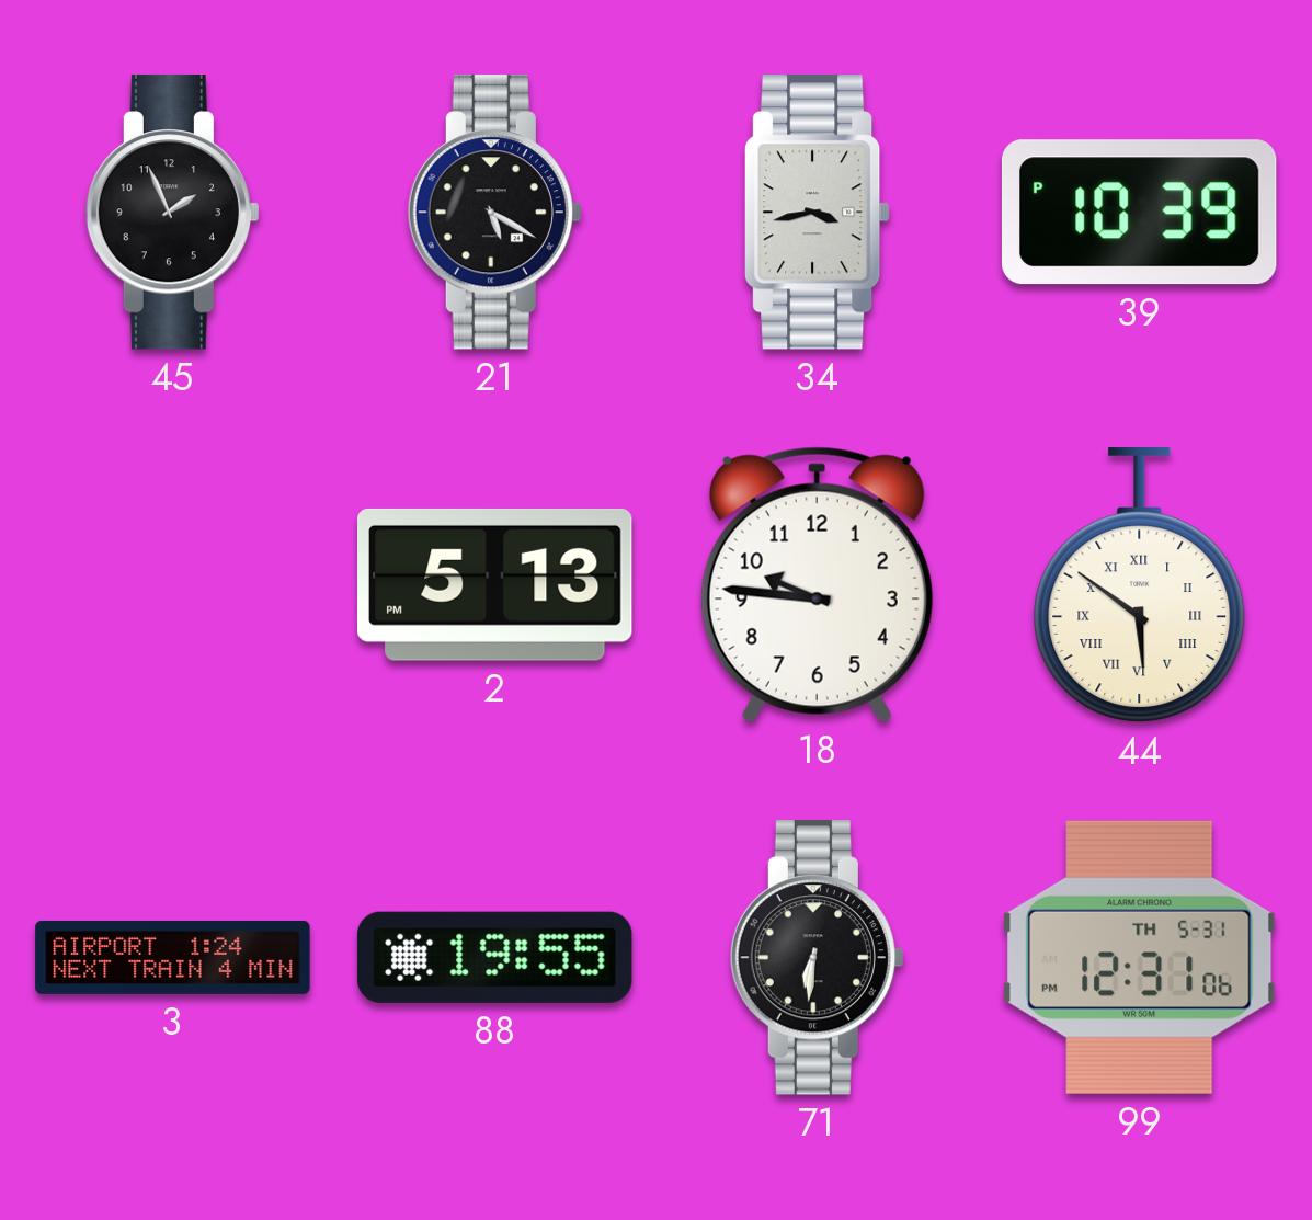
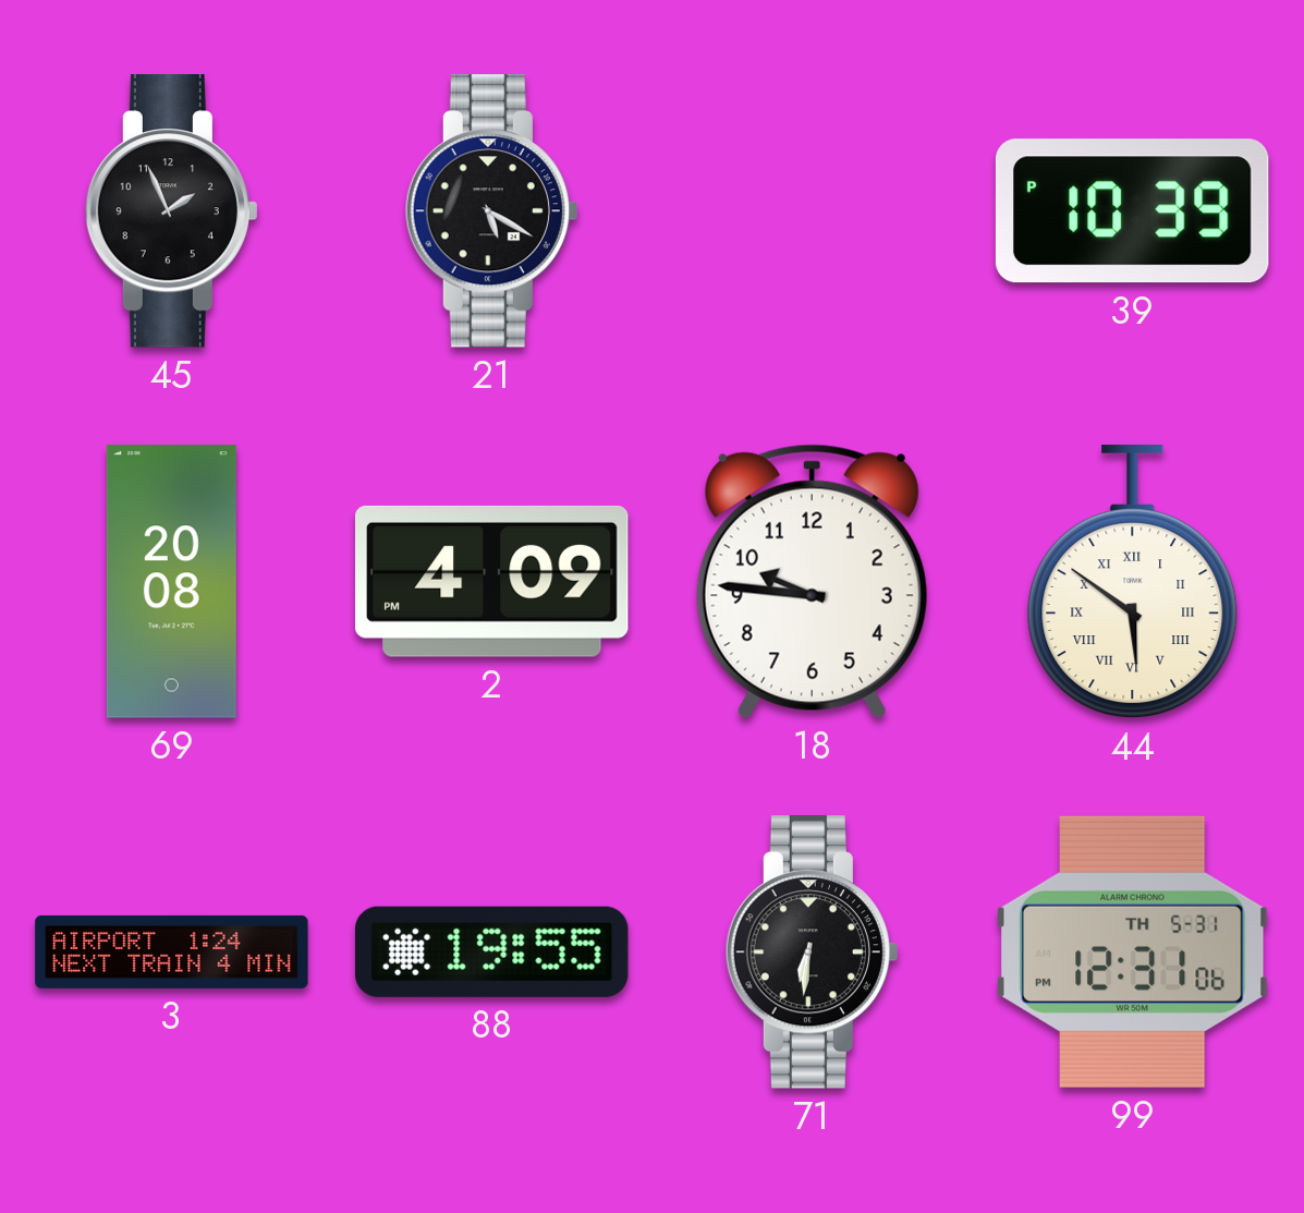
34: 3:43 -> none (818, 213)
69: none -> 20:08 (171, 582)
2: 5:13 -> 4:09 (492, 581)
